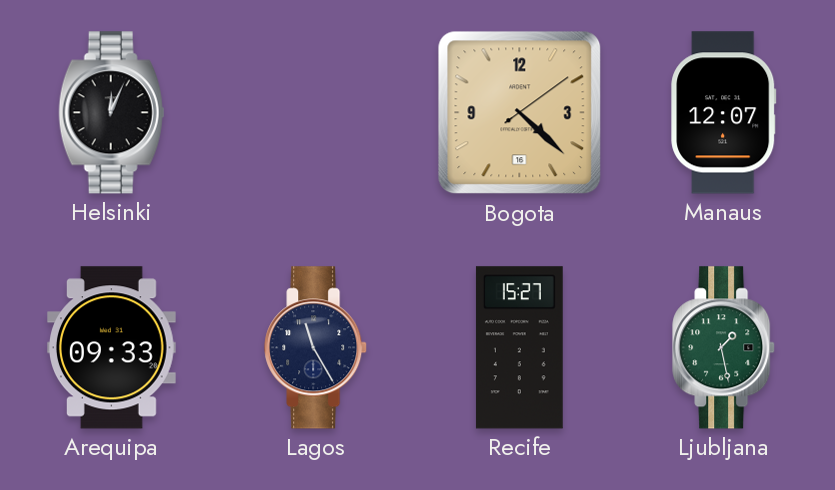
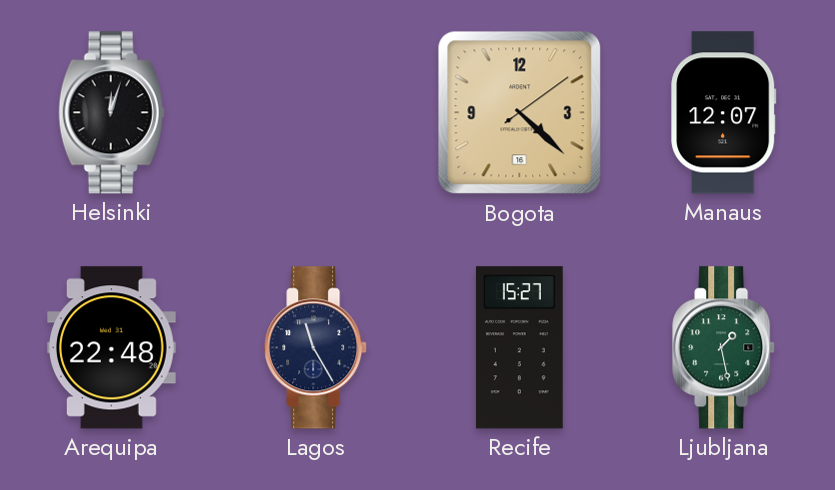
Helsinki: 12:04 -> 12:03 (112, 113)
Arequipa: 09:33 -> 22:48 (112, 348)
